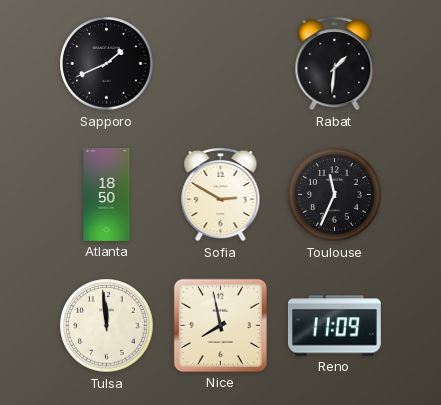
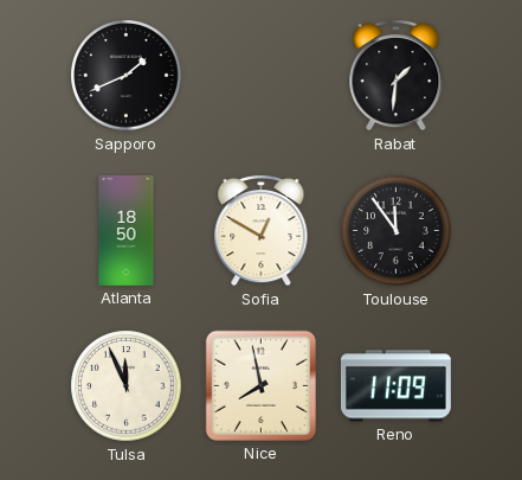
Sofia: 2:50 -> 12:50 (262, 230)
Toulouse: 11:34 -> 11:54 (397, 231)
Tulsa: 11:59 -> 11:56 (127, 386)
